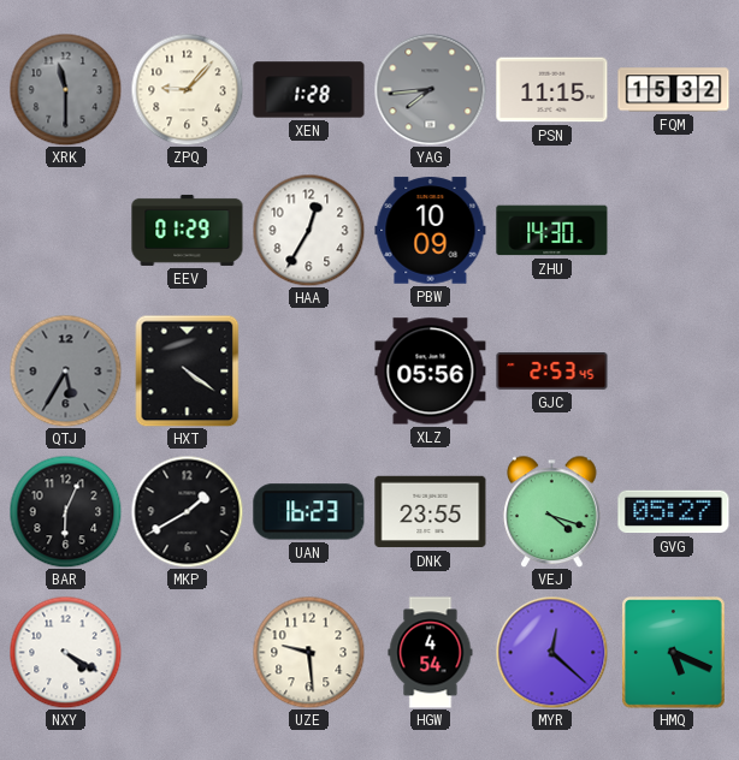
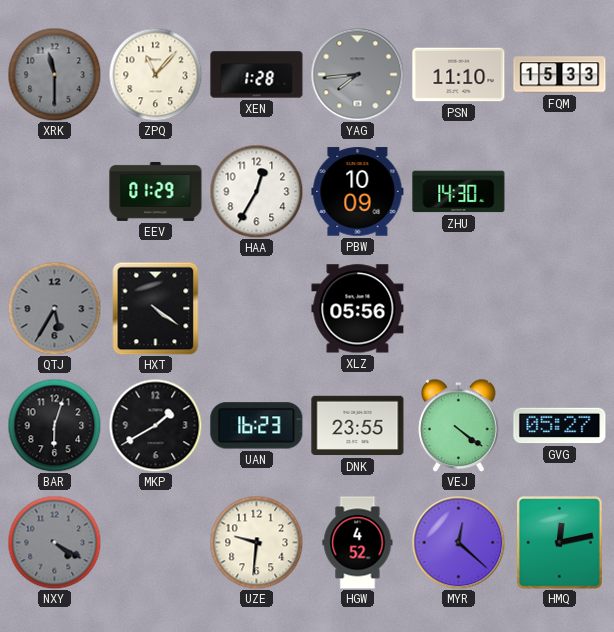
ZPQ: 9:07 -> 11:07 (155, 74)
PSN: 11:15 -> 11:10 (459, 75)
FQM: 15:32 -> 15:33 (560, 75)
GJC: 2:53 -> none (552, 372)
BAR: 6:04 -> 6:03 (54, 425)
VEJ: 4:18 -> 4:21 (459, 425)
NXY dial: white -> grey (54, 542)
UZE: 9:29 -> 9:31 (256, 542)
HGW: 4:54 -> 4:52 (358, 543)
HMQ: 5:19 -> 12:13 (560, 543)
